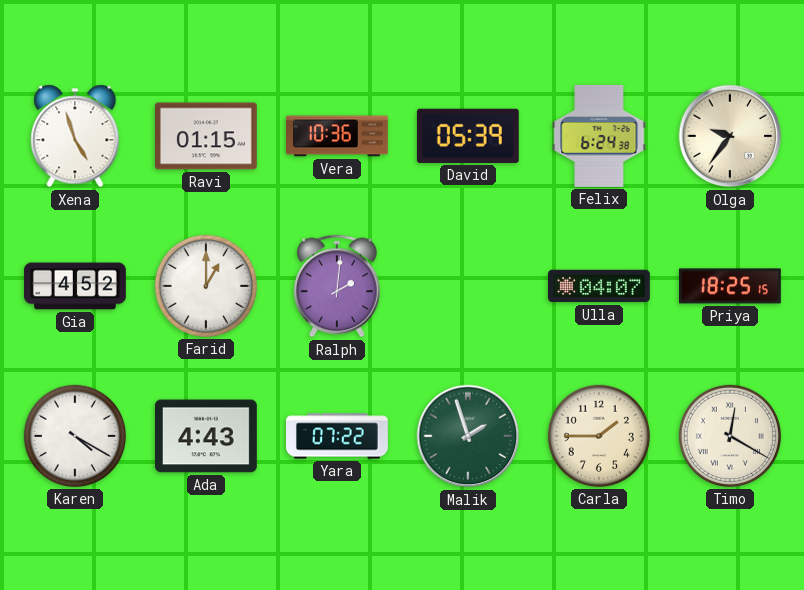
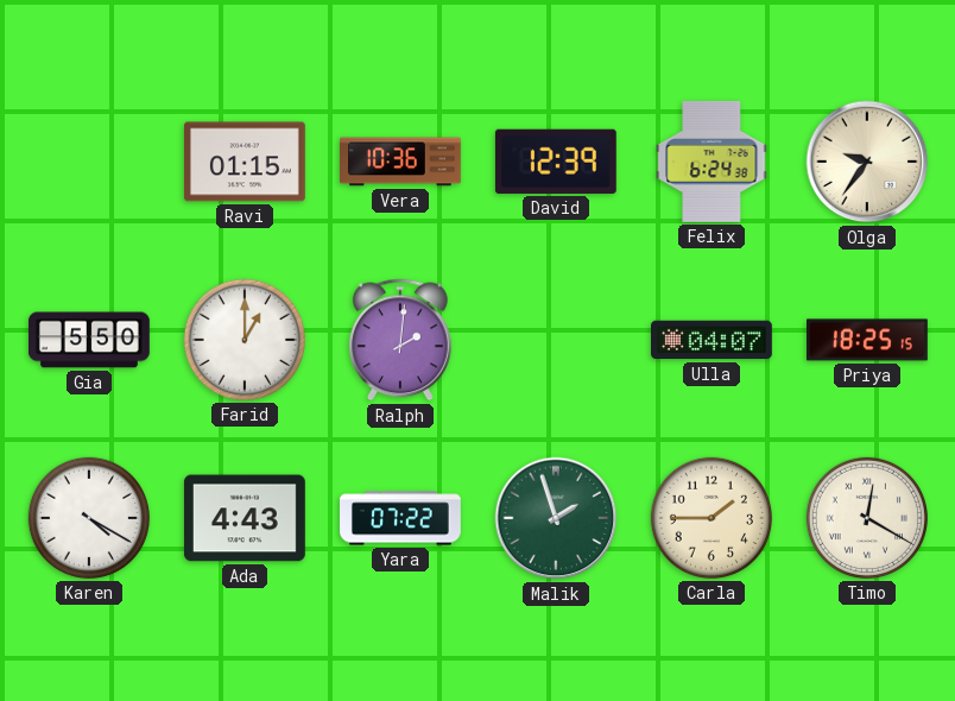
Xena: 4:57 -> none (75, 136)
David: 05:39 -> 12:39 (556, 162)
Gia: 4:52 -> 5:50 (90, 340)
